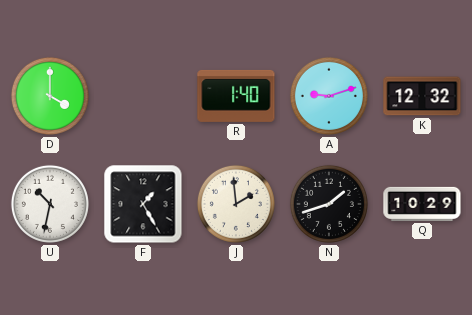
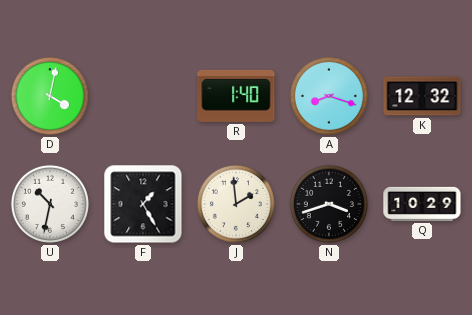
D: 4:00 -> 4:02 (50, 96)
A: 9:12 -> 8:18 (329, 96)
N: 1:42 -> 3:42 (329, 204)
